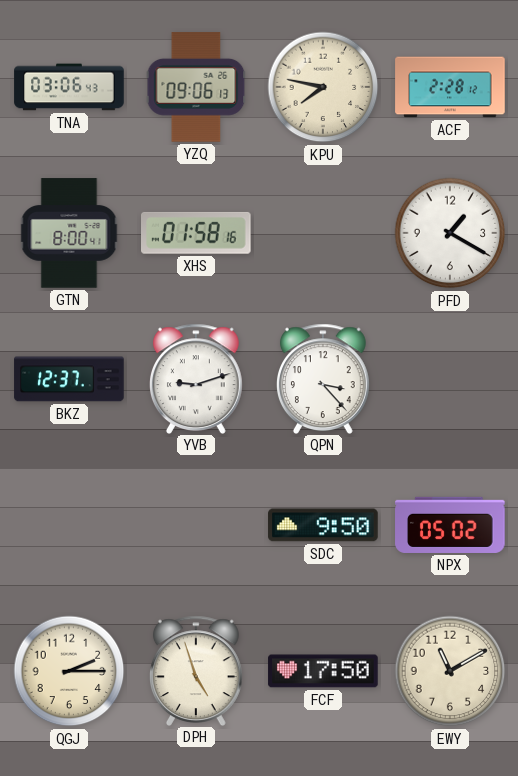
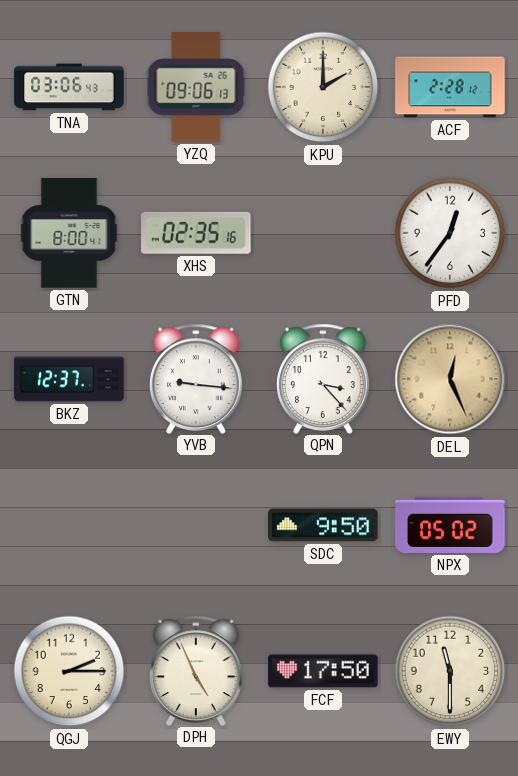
KPU: 7:47 -> 2:00 (323, 87)
XHS: 01:58 -> 02:35 (197, 233)
PFD: 1:20 -> 12:36 (450, 233)
YVB: 9:12 -> 9:16 (196, 378)
DEL: none -> 12:26 (450, 379)
DPH: 4:57 -> 4:56 (196, 670)
EWY: 11:10 -> 11:30 (450, 671)
